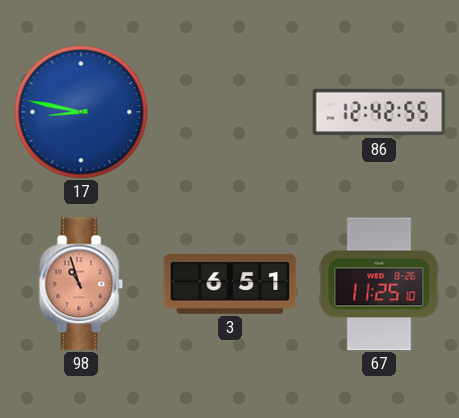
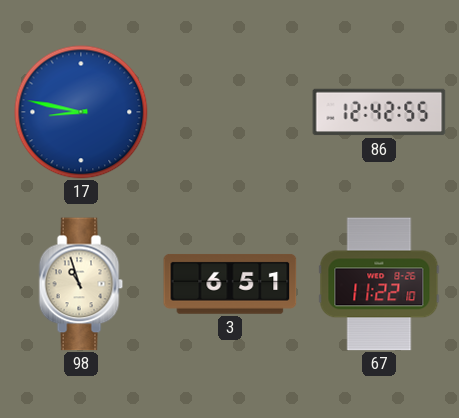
98 dial: salmon -> cream (81, 284)
67: 11:25 -> 11:22 (379, 284)
